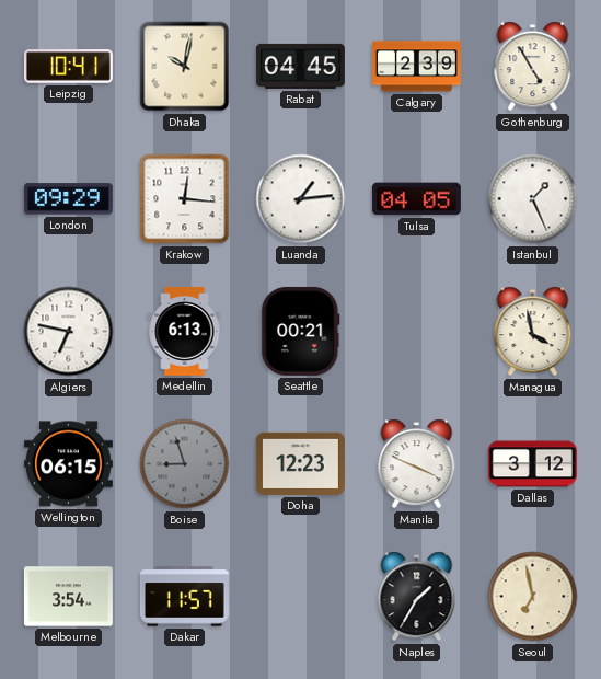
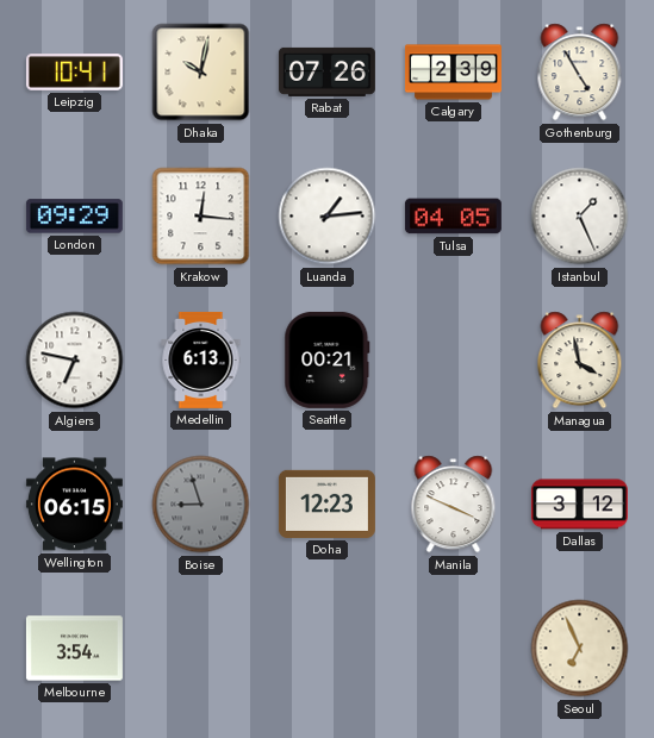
Rabat: 04:45 -> 07:26 (326, 71)
Dakar: 11:57 -> none (184, 597)
Naples: 1:35 -> none (417, 597)
Seoul: 6:58 -> 6:56 (580, 649)
